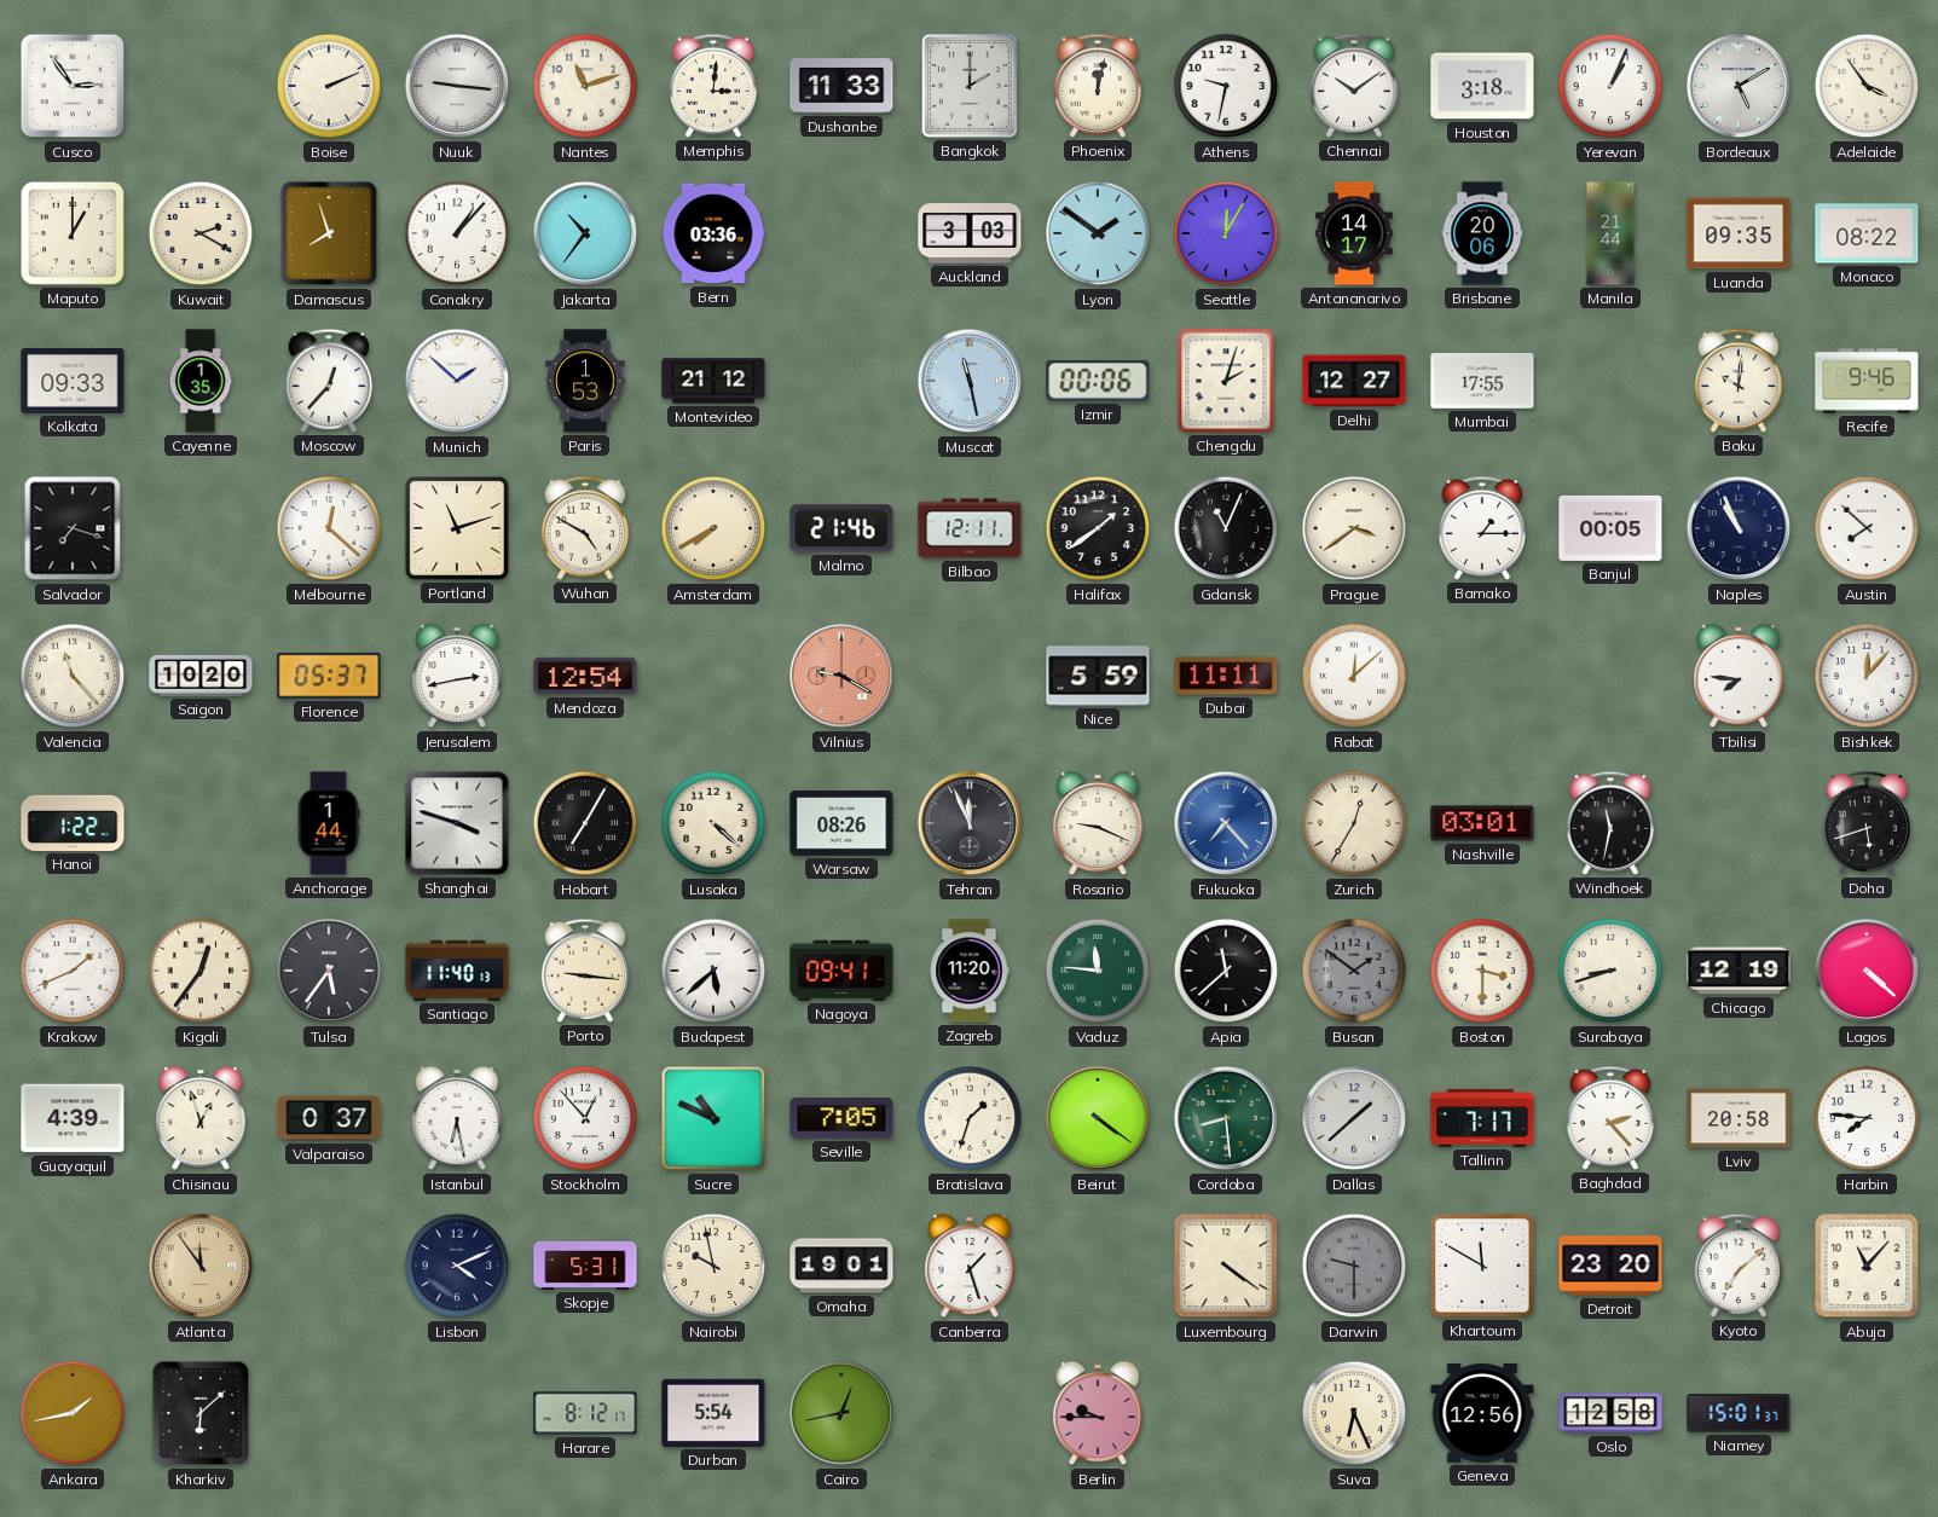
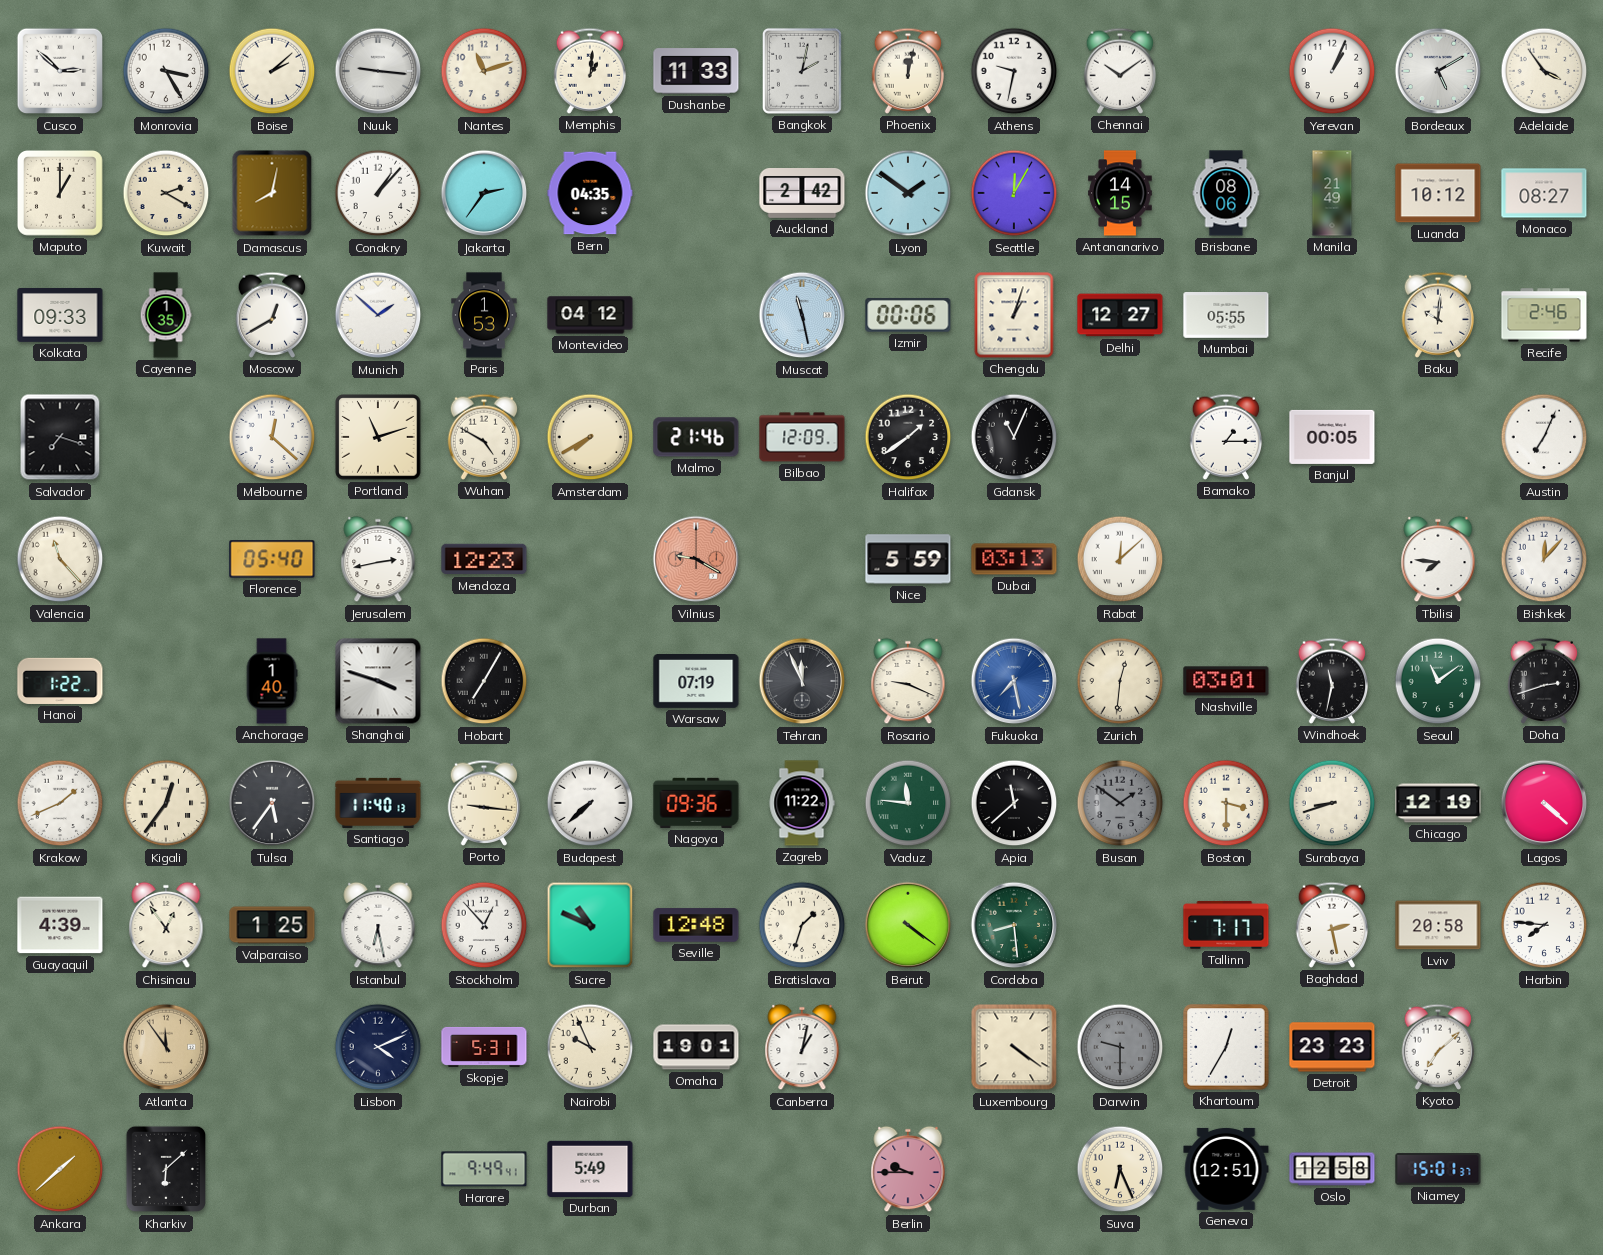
Cusco: 2:54 -> 2:52 (60, 71)
Monrovia: none -> 3:25 (166, 71)
Boise: 2:11 -> 2:08 (272, 71)
Memphis: 3:01 -> 1:01 (590, 71)
Bangkok: 2:00 -> 2:02 (802, 71)
Houston: 3:18 -> none (1482, 86)
Damascus: 7:57 -> 8:02 (272, 193)
Jakarta: 10:36 -> 2:36 (484, 193)
Bern: 03:36 -> 04:35 (590, 193)
Auckland: 3:03 -> 2:42 (802, 194)
Antananarivo: 14:17 -> 14:15 (1120, 193)
Brisbane: 20:06 -> 08:06 (1226, 193)
Manila: 21:44 -> 21:49 (1332, 193)
Luanda: 09:35 -> 10:12 (1438, 193)
Monaco: 08:22 -> 08:27 (1544, 193)
Moscow: 12:37 -> 12:40 (272, 315)
Montevideo: 21:12 -> 04:12 (590, 315)
Chengdu: 2:03 -> 1:03 (1014, 315)
Mumbai: 17:55 -> 05:55 (1226, 316)
Recife: 9:46 -> 2:46 (1544, 315)
Bilbao: 12:11 -> 12:09 (802, 437)
Prague: 3:39 -> none (1354, 528)
Naples: 10:56 -> none (1739, 528)
Austin: 7:52 -> 7:04 (1544, 437)
Saigon: 10:20 -> none (201, 676)
Florence: 05:37 -> 05:40 (272, 559)
Mendoza: 12:54 -> 12:23 (484, 559)
Dubai: 11:11 -> 03:13 (1014, 559)
Anchorage: 1:44 -> 1:40 (272, 681)
Lusaka: 4:22 -> none (713, 823)
Warsaw: 08:26 -> 07:19 (696, 682)
Fukuoka: 7:23 -> 7:28 (1014, 681)
Zurich: 12:35 -> 12:31 (1120, 681)
Seoul: none -> 11:09 (1438, 681)
Doha: 5:42 -> 2:42 (1544, 681)
Budapest: 5:38 -> 7:38 (590, 803)
Nagoya: 09:41 -> 09:36 (696, 803)
Zagreb: 11:20 -> 11:22 (802, 803)
Chisinau: 12:57 -> 12:54 (166, 925)
Valparaiso: 0:37 -> 1:25 (272, 925)
Seville: 7:05 -> 12:48 (696, 925)
Dallas: 1:38 -> none (1354, 1118)
Baghdad: 2:23 -> 2:28 (1332, 925)
Nairobi: 9:58 -> 9:56 (590, 1047)
Canberra: 1:27 -> 1:02 (802, 1047)
Khartoum: 11:50 -> 12:35 (1226, 1047)
Detroit: 23:20 -> 23:23 (1332, 1047)
Abuja: 11:07 -> none (1867, 1266)
Ankara: 1:43 -> 1:38 (60, 1169)
Harare: 8:12 -> 9:49 (484, 1169)
Durban: 5:54 -> 5:49 (590, 1169)
Cairo: 12:43 -> none (841, 1413)
Geneva: 12:56 -> 12:51 (1226, 1169)
